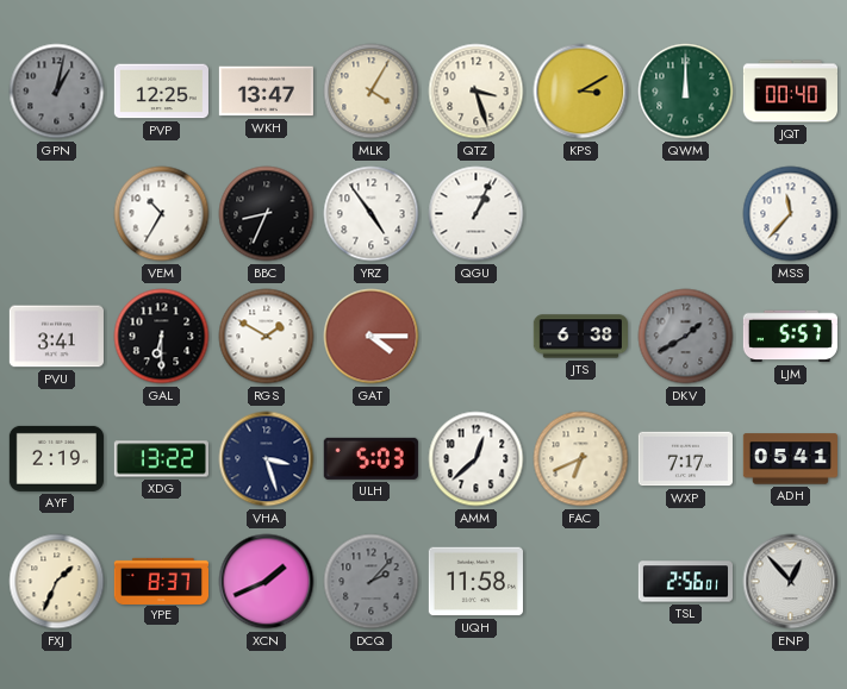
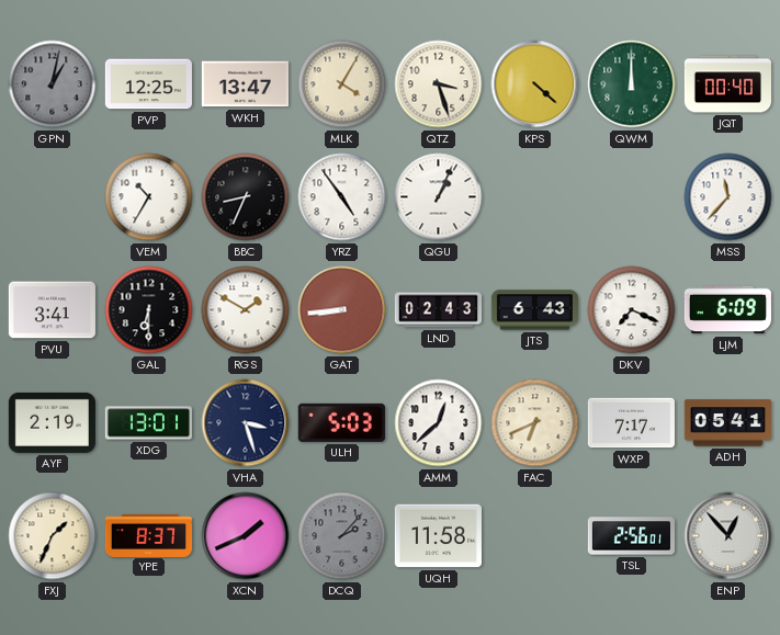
KPS: 3:10 -> 4:22 (535, 84)
GAT: 4:15 -> 8:44 (342, 310)
LND: none -> 02:43 (438, 310)
JTS: 6:38 -> 6:43 (534, 310)
DKV: 1:40 -> 7:19 (632, 310)
DKV dial: grey -> white (632, 310)
LJM: 5:57 -> 6:09 (727, 310)
XDG: 13:22 -> 13:01 (148, 423)
